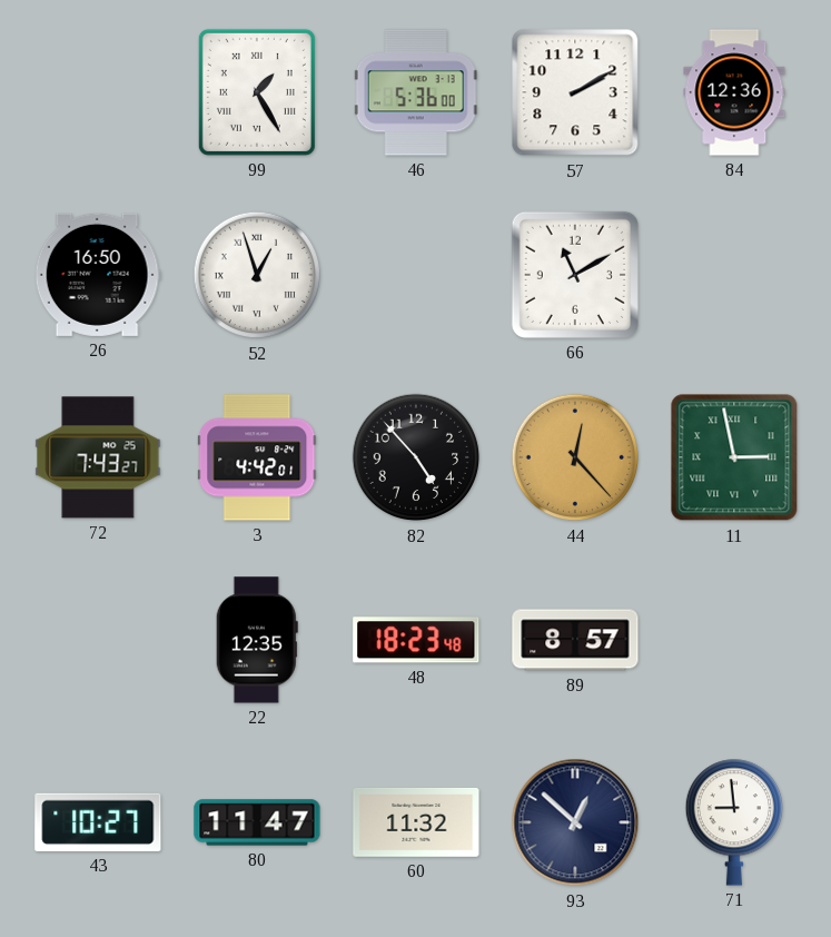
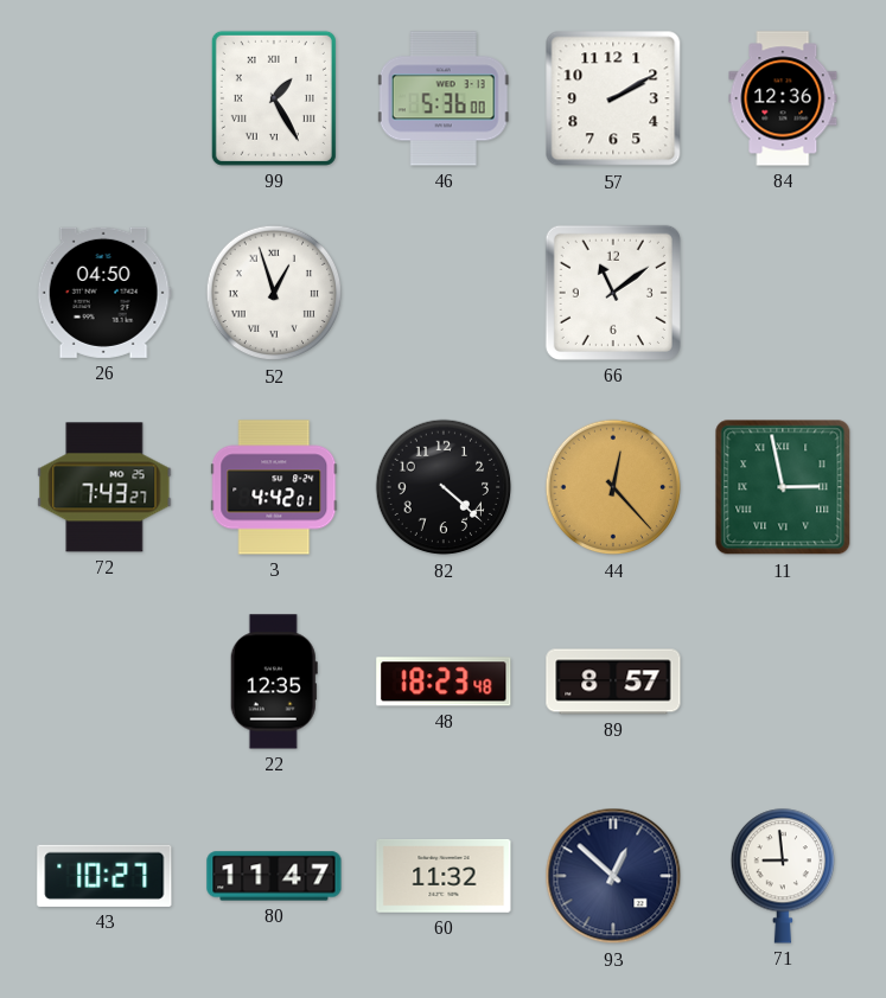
26: 16:50 -> 04:50 (104, 293)
66: 11:10 -> 11:09 (613, 293)
82: 4:53 -> 4:22 (444, 487)
